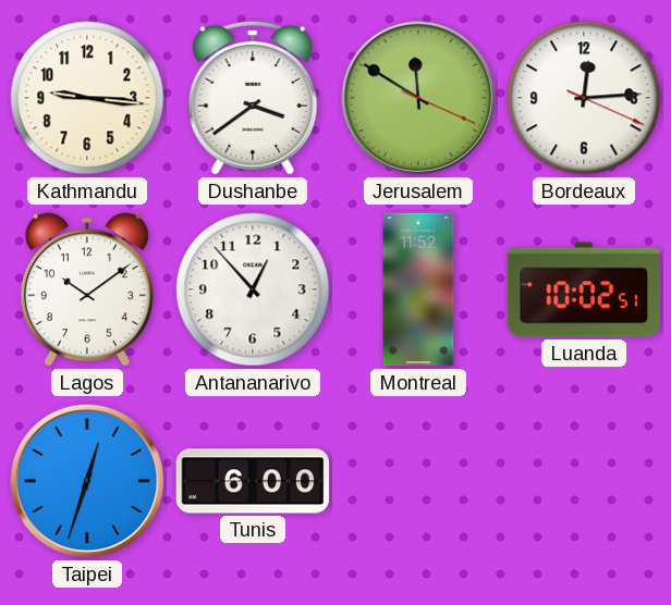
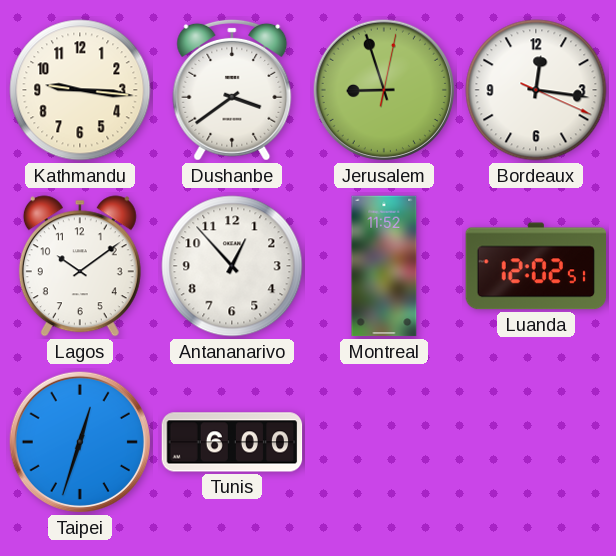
Jerusalem: 11:50 -> 8:57 (384, 90)
Bordeaux: 12:14 -> 12:16 (536, 90)
Luanda: 10:02 -> 12:02 (535, 266)
